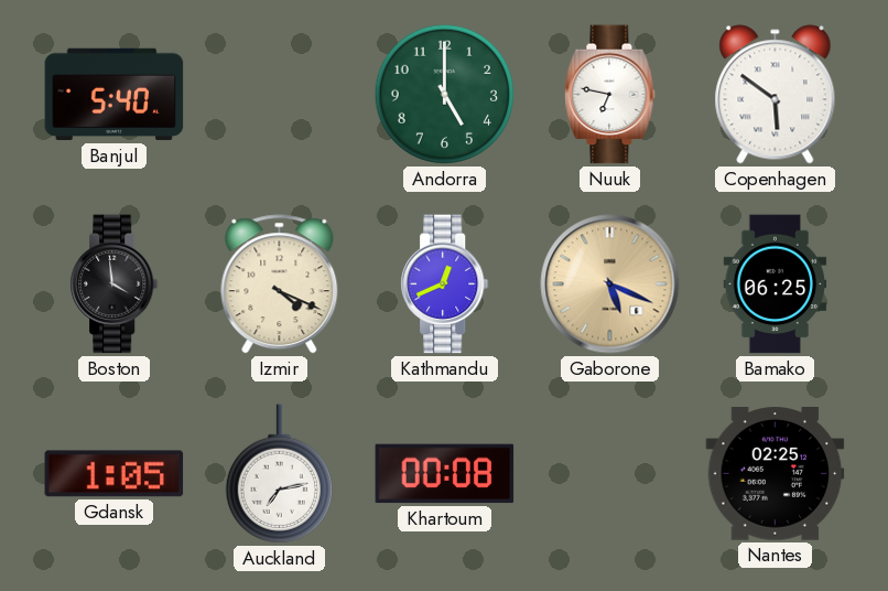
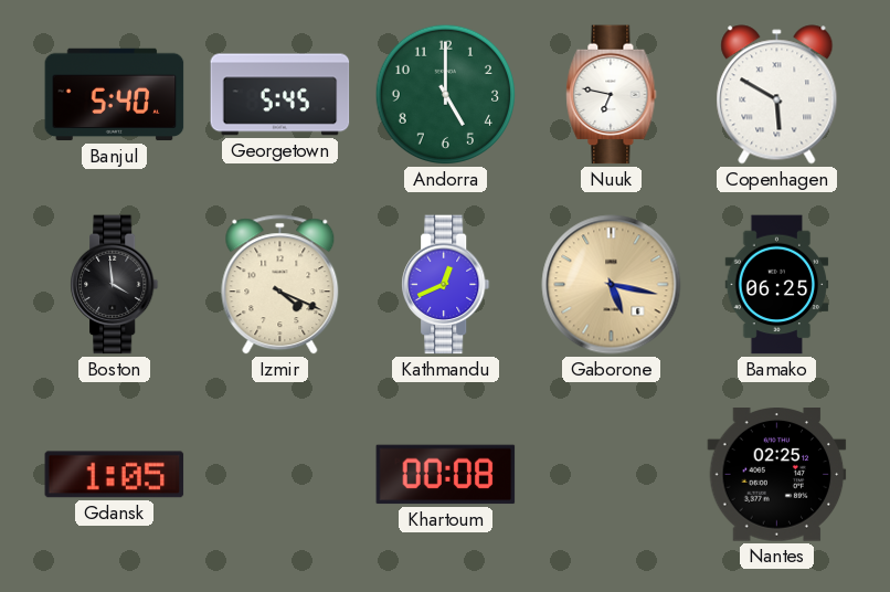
Georgetown: none -> 5:45 (280, 95)
Copenhagen: 5:51 -> 5:50 (777, 95)
Gaborone: 5:19 -> 5:17 (612, 285)
Auckland: 7:13 -> none (279, 474)
